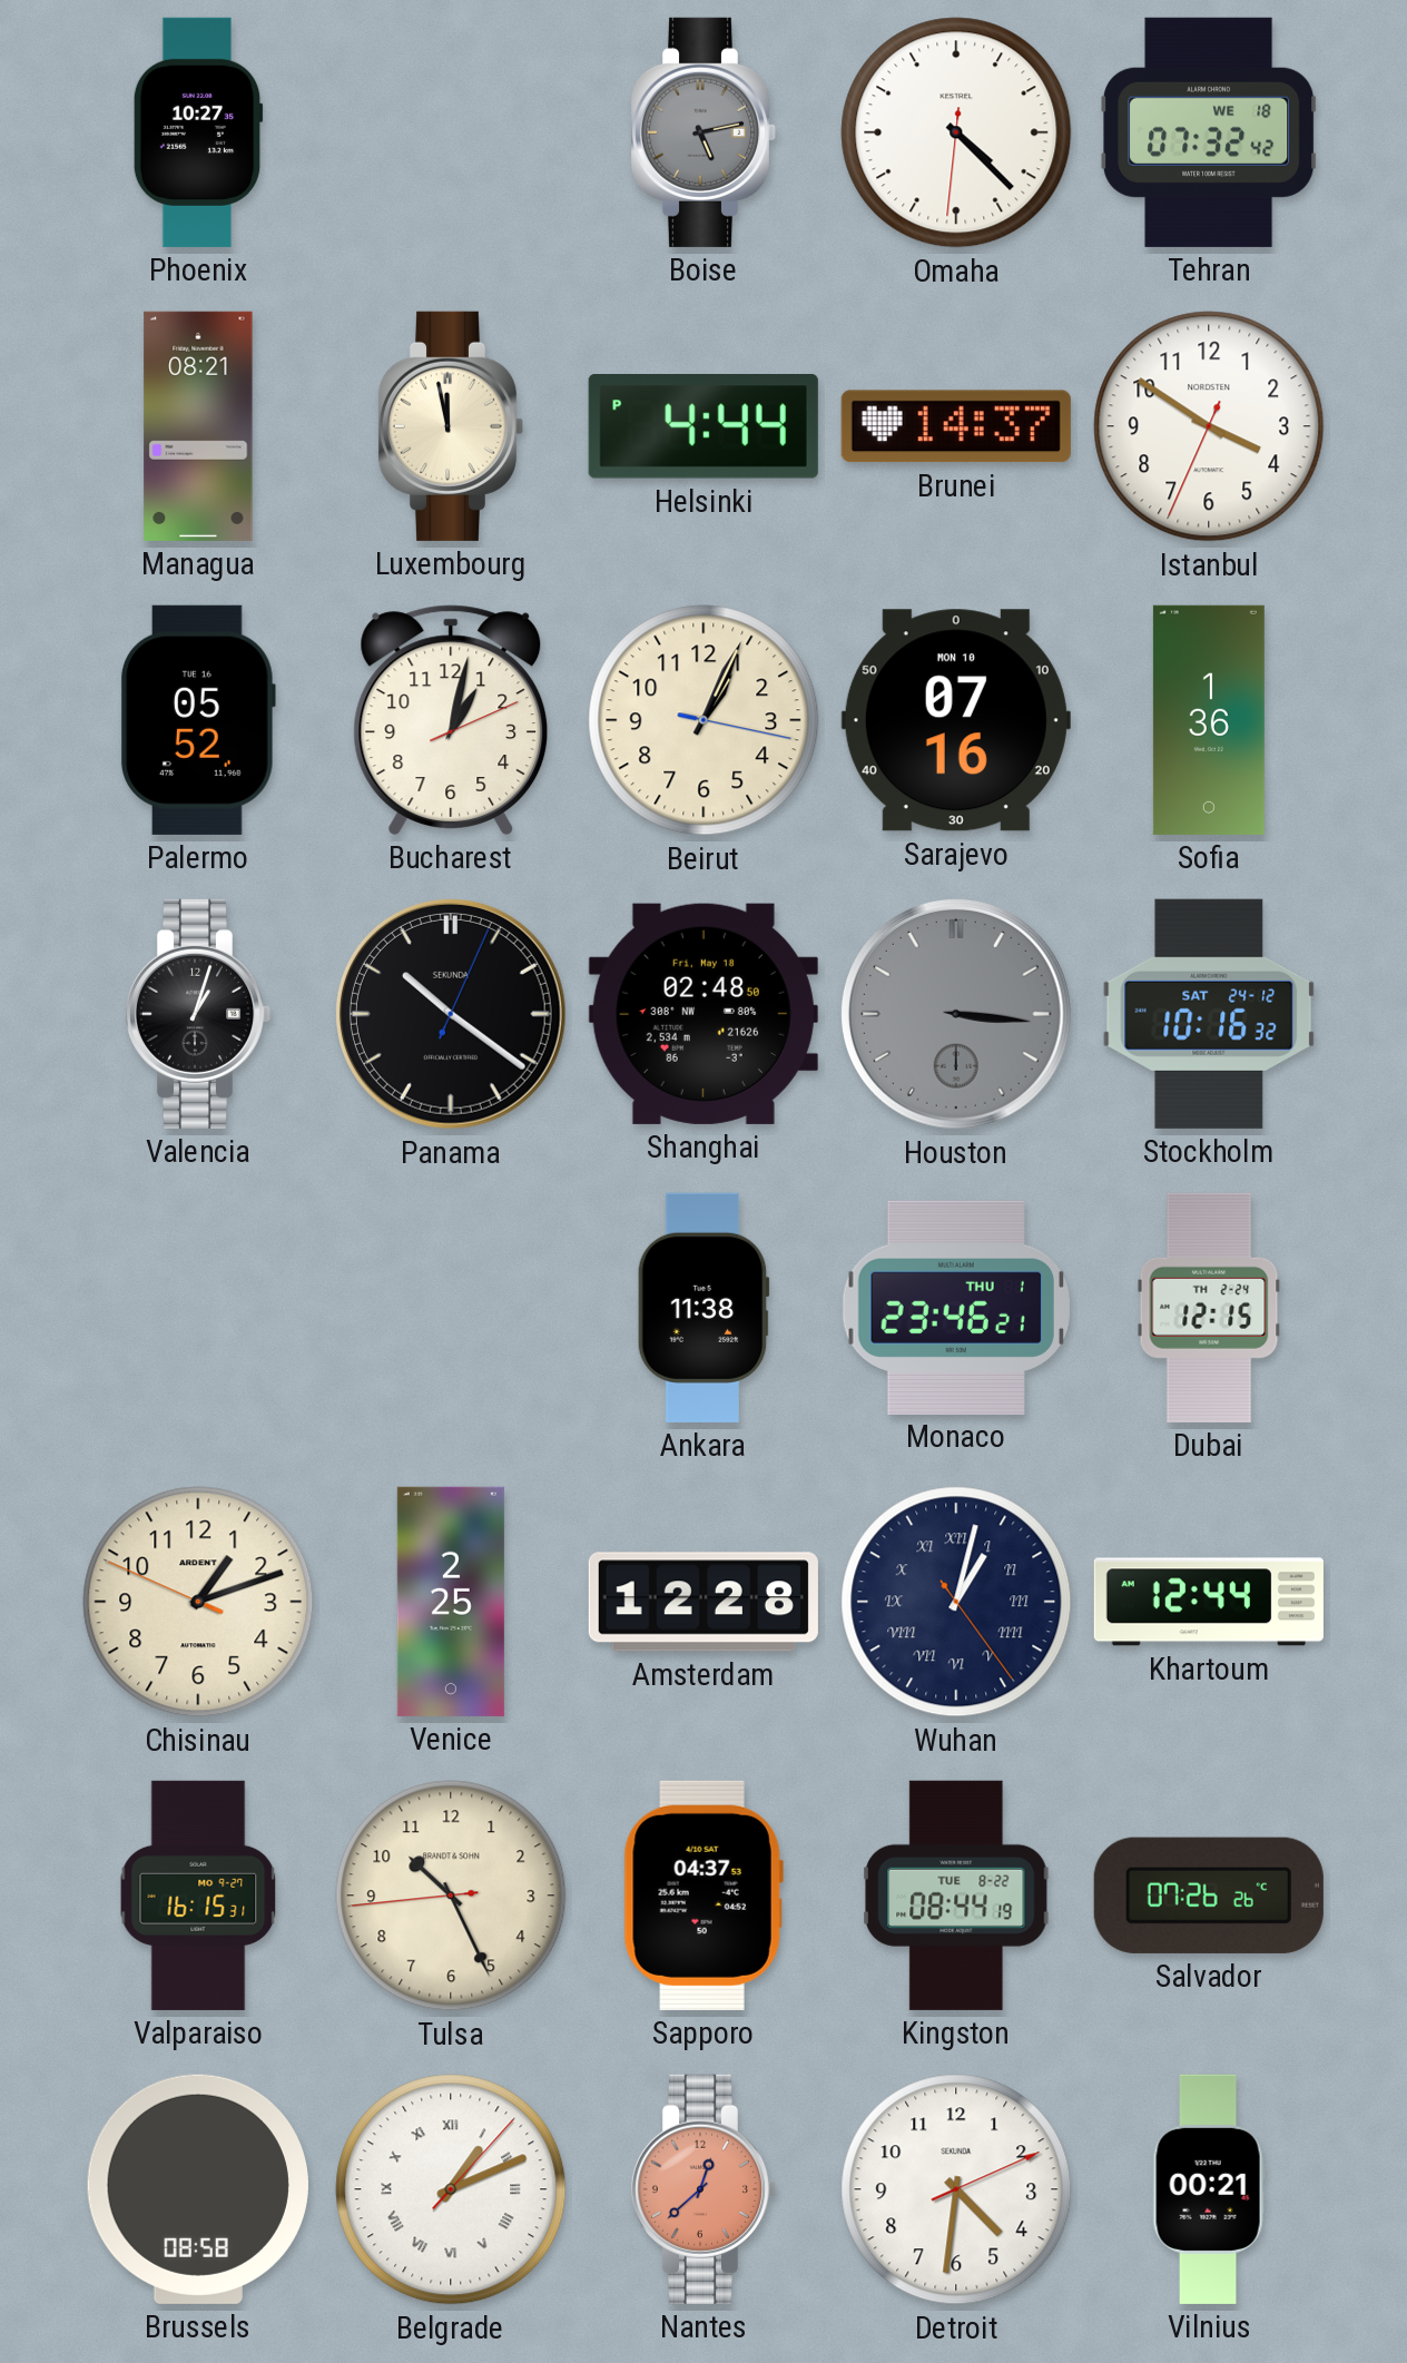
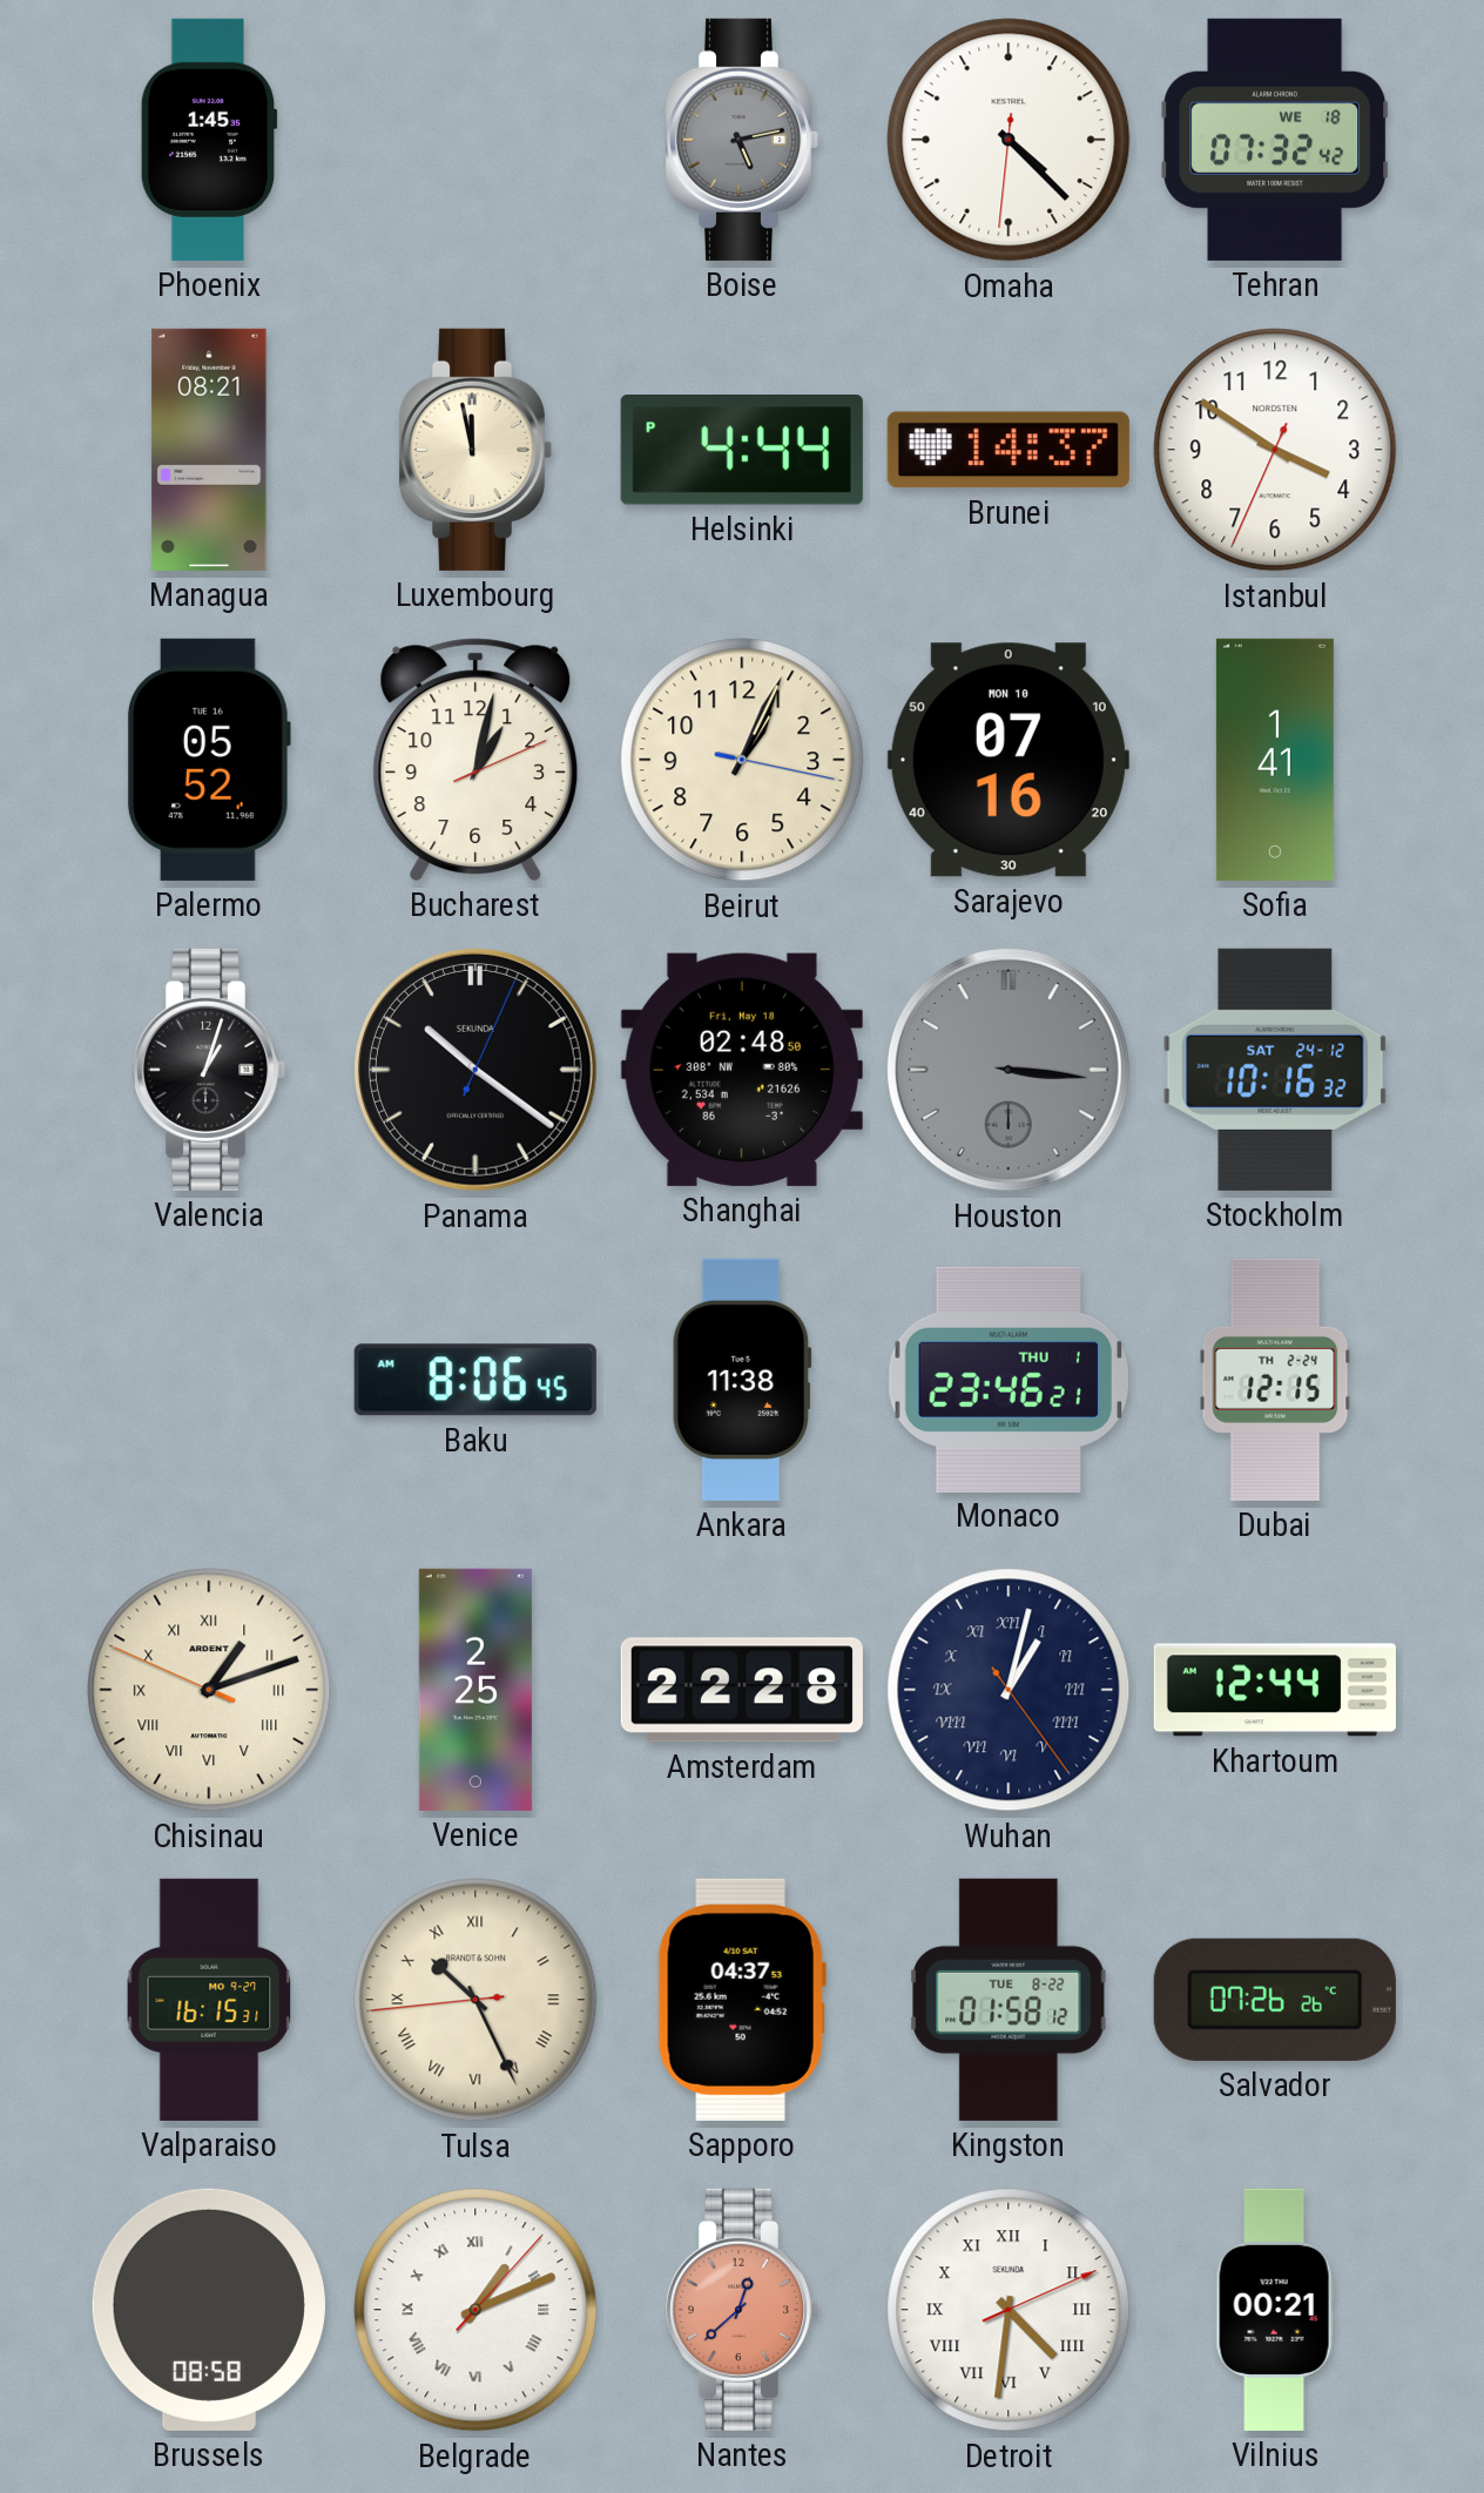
Phoenix: 10:27 -> 1:45 (209, 140)
Sofia: 1:36 -> 1:41 (1275, 760)
Baku: none -> 8:06 (475, 1380)
Chisinau numerals: Arabic -> Roman (209, 1690)
Amsterdam: 12:28 -> 22:28 (742, 1690)
Tulsa numerals: Arabic -> Roman (475, 2000)
Kingston: 08:44 -> 01:58 (1009, 2000)
Detroit numerals: Arabic -> Roman (1009, 2310)
